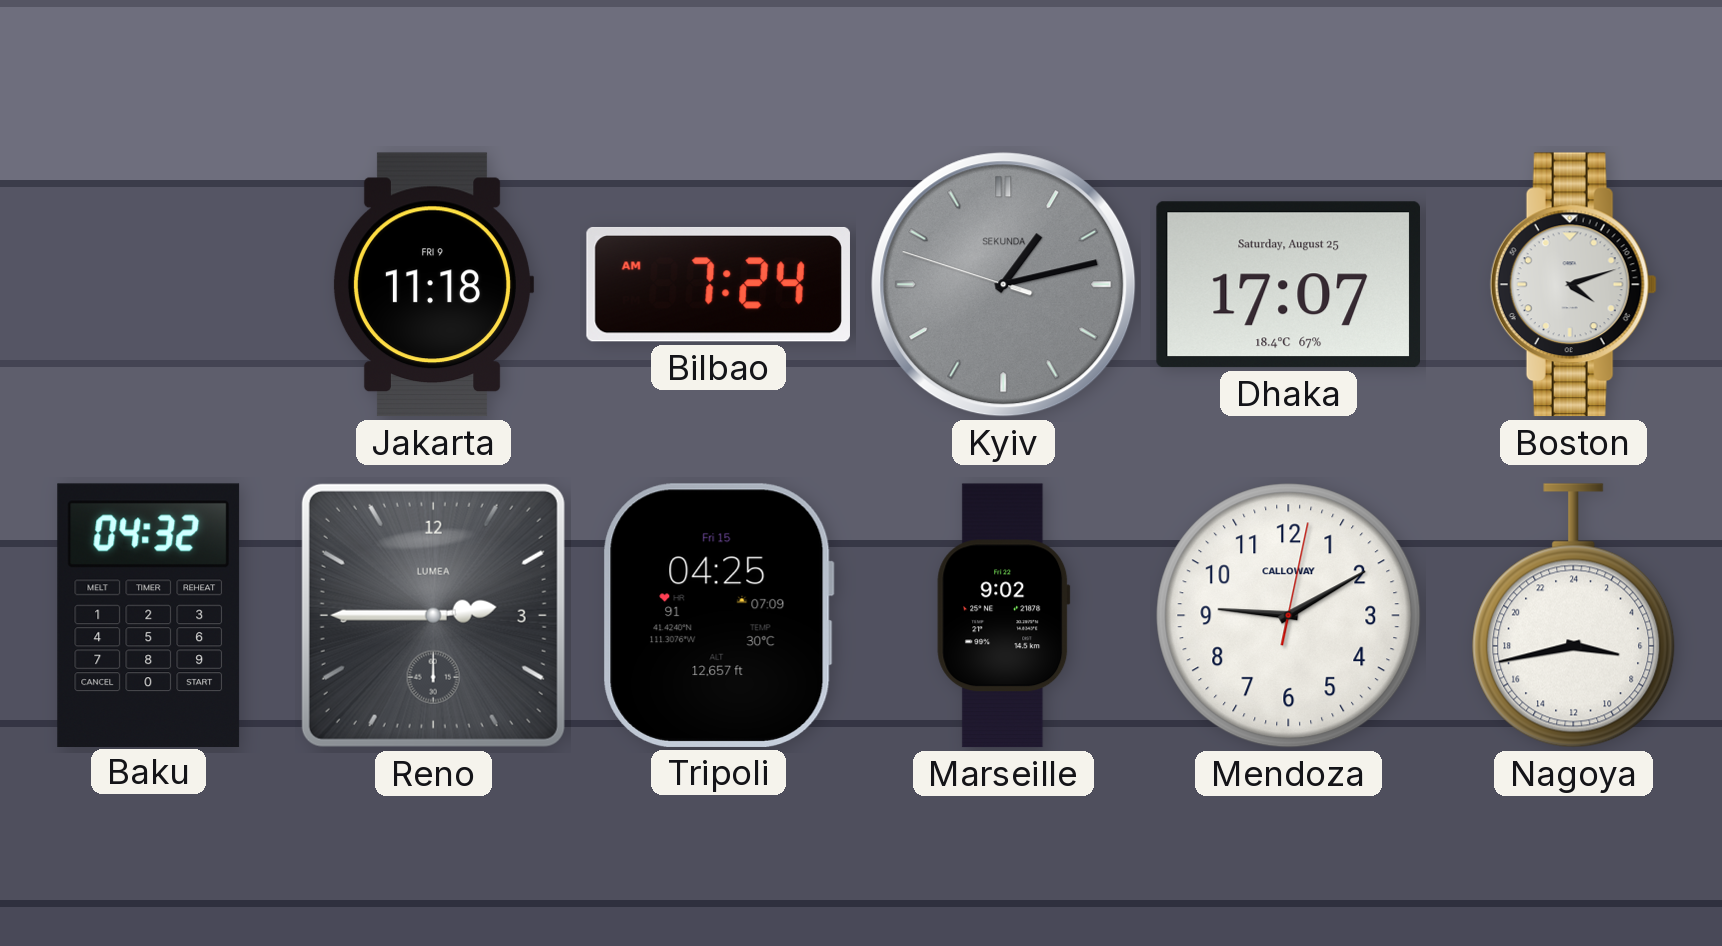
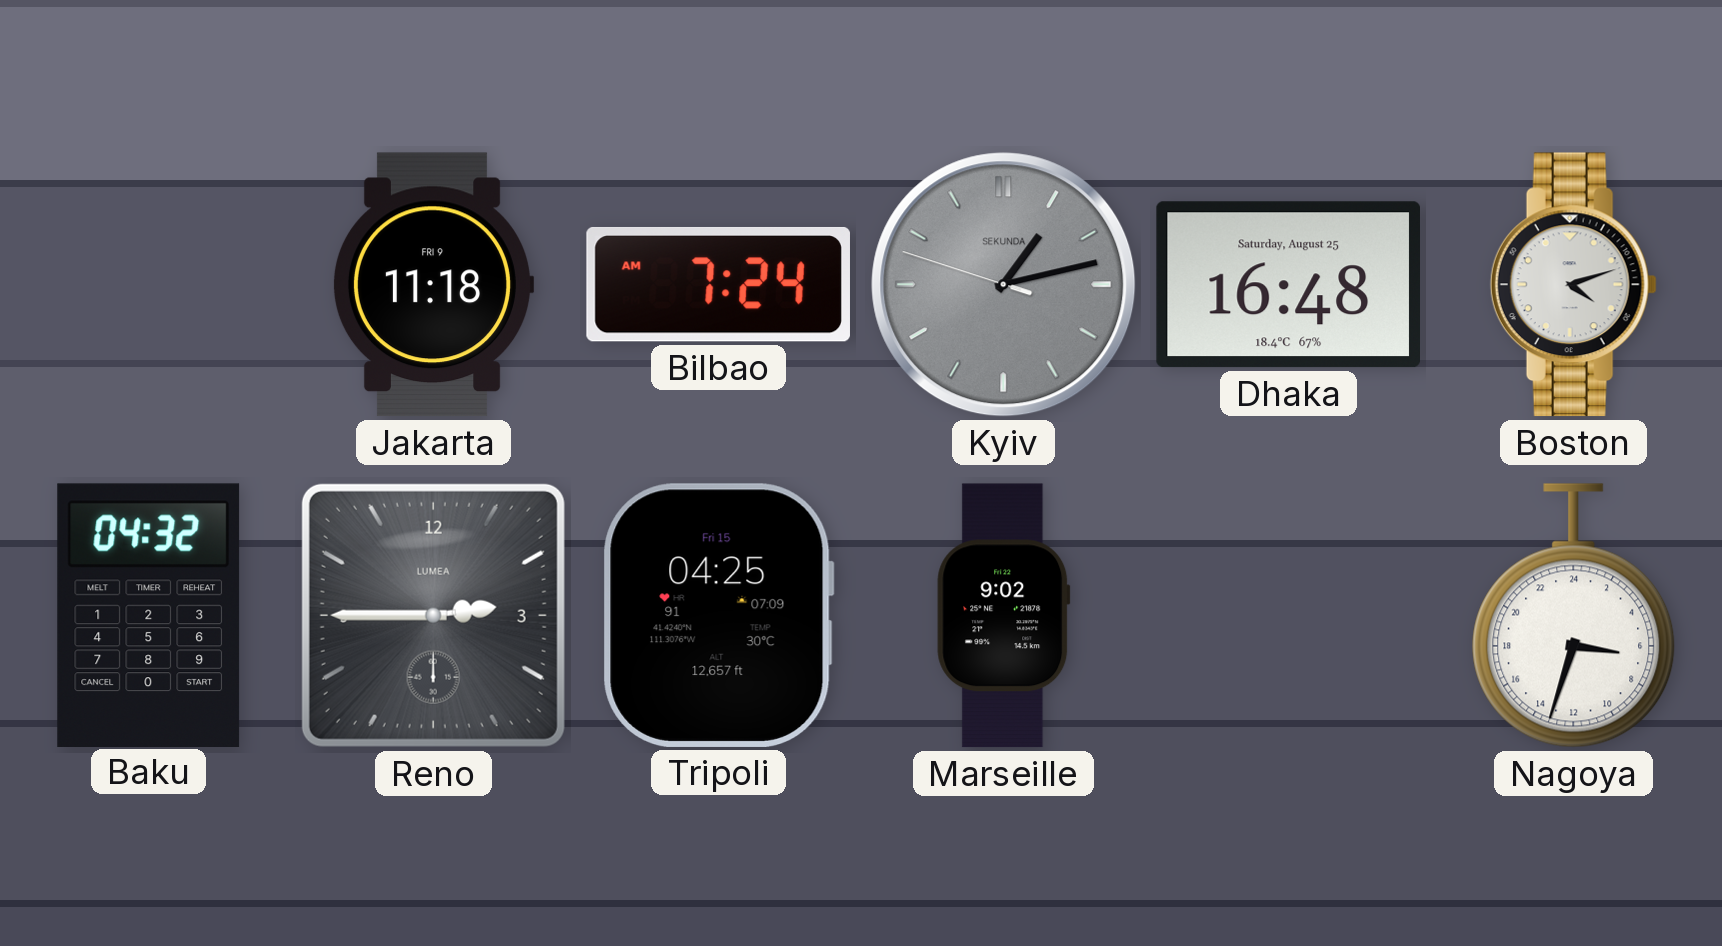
Dhaka: 17:07 -> 16:48 (1288, 285)
Mendoza: 9:10 -> none (1289, 616)
Nagoya: 6:43 -> 6:33 (1574, 616)
